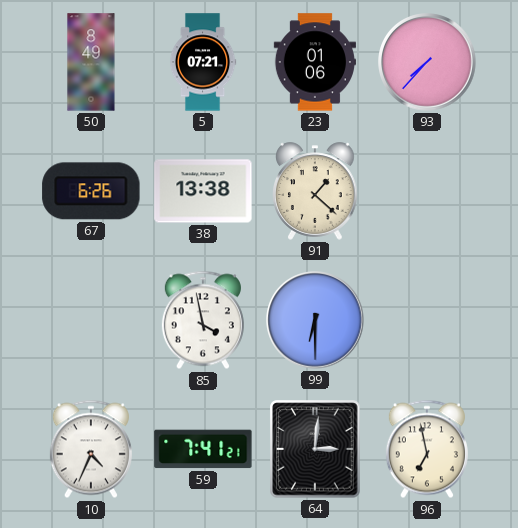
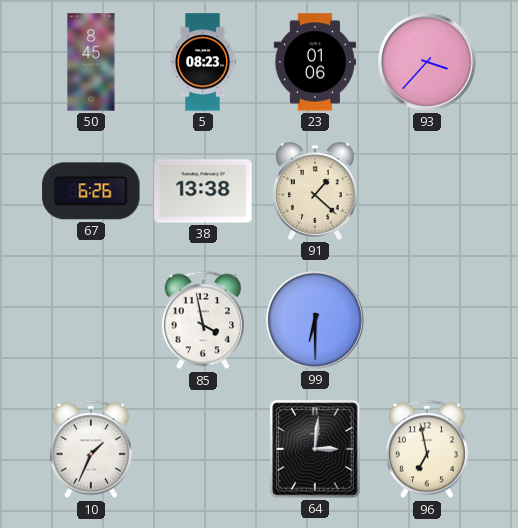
50: 8:49 -> 8:45 (91, 62)
5: 07:21 -> 08:23 (203, 62)
93: 7:37 -> 3:37 (427, 62)
10: 4:34 -> 1:34 (91, 449)
59: 7:41 -> none (203, 449)
